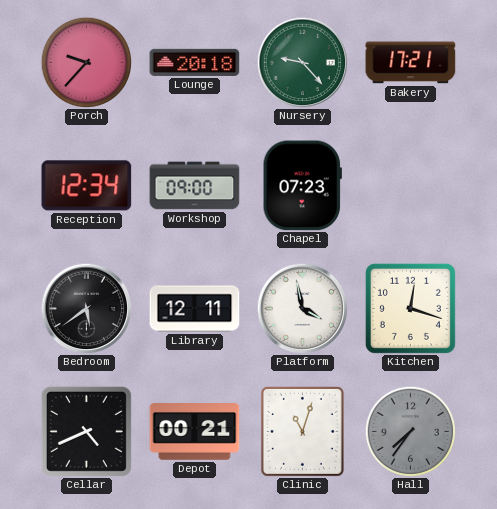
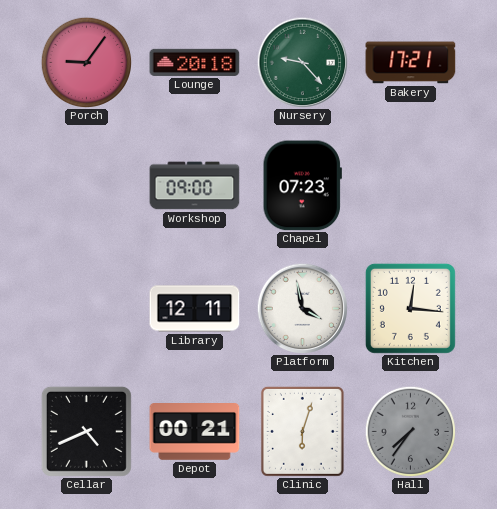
Porch: 9:37 -> 9:06 (86, 62)
Reception: 12:34 -> none (87, 186)
Bedroom: 5:39 -> none (86, 308)
Kitchen: 12:18 -> 12:16 (410, 308)
Clinic: 11:03 -> 6:03 (302, 431)
